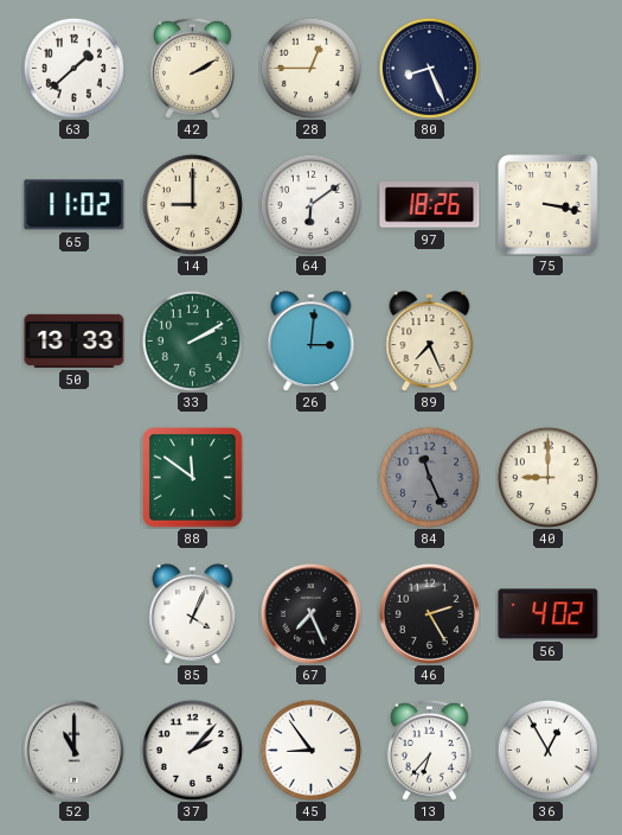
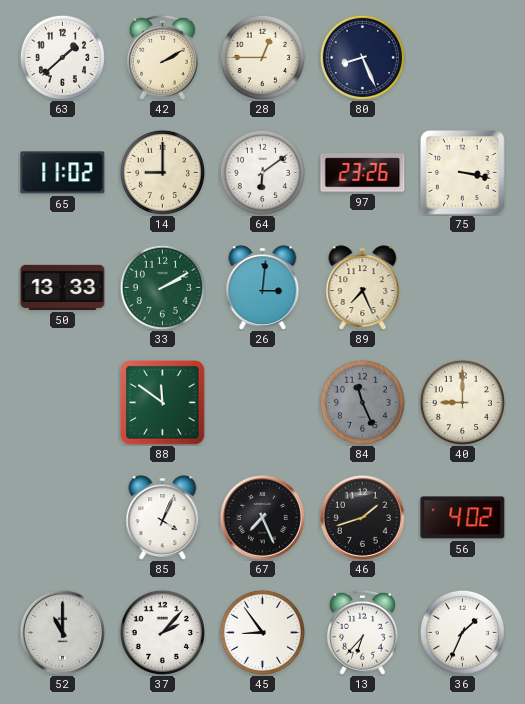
97: 18:26 -> 23:26 (363, 173)
46: 2:25 -> 1:42 (362, 517)
36: 12:55 -> 1:34 (462, 632)
